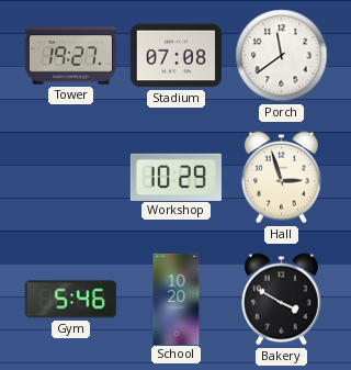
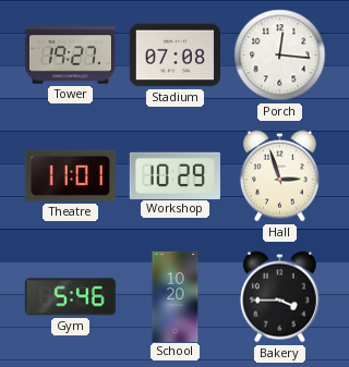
Porch: 11:39 -> 12:16 (280, 56)
Theatre: none -> 11:01 (70, 175)
Bakery: 3:50 -> 3:45 (279, 297)
